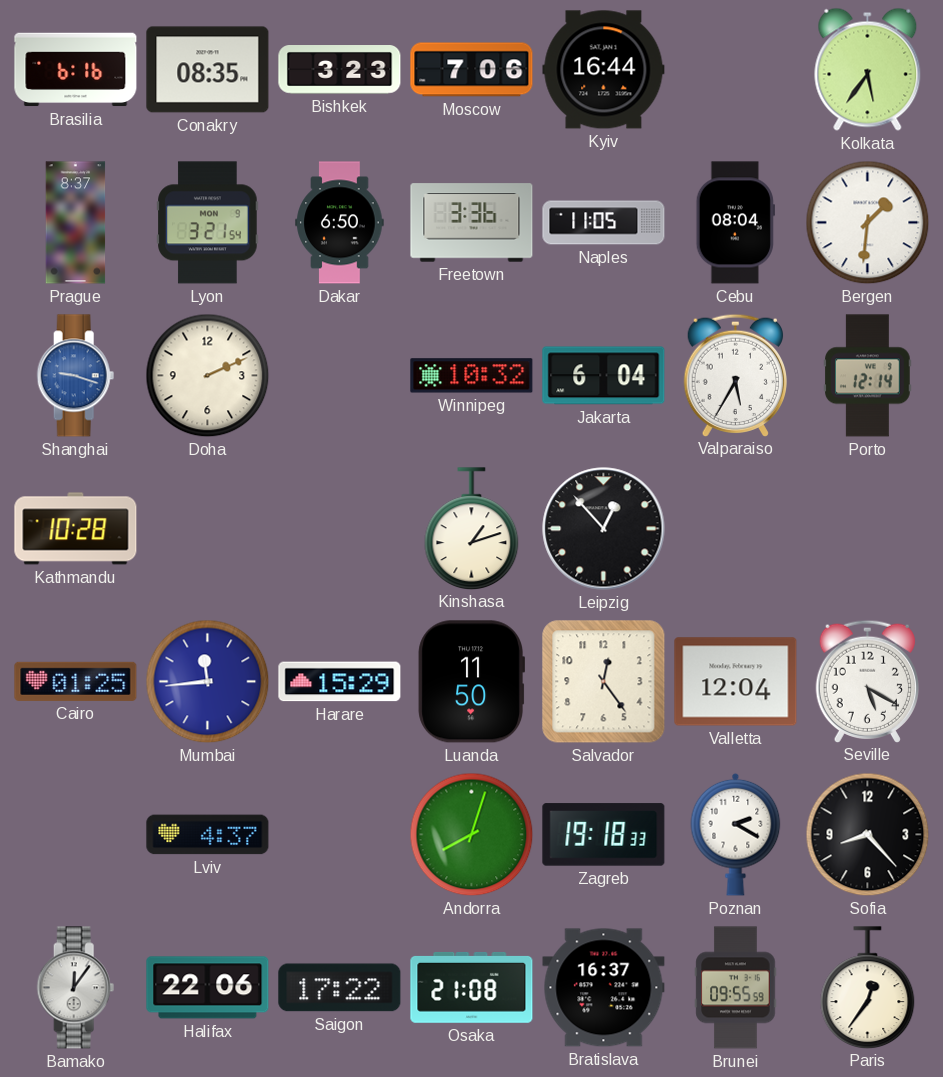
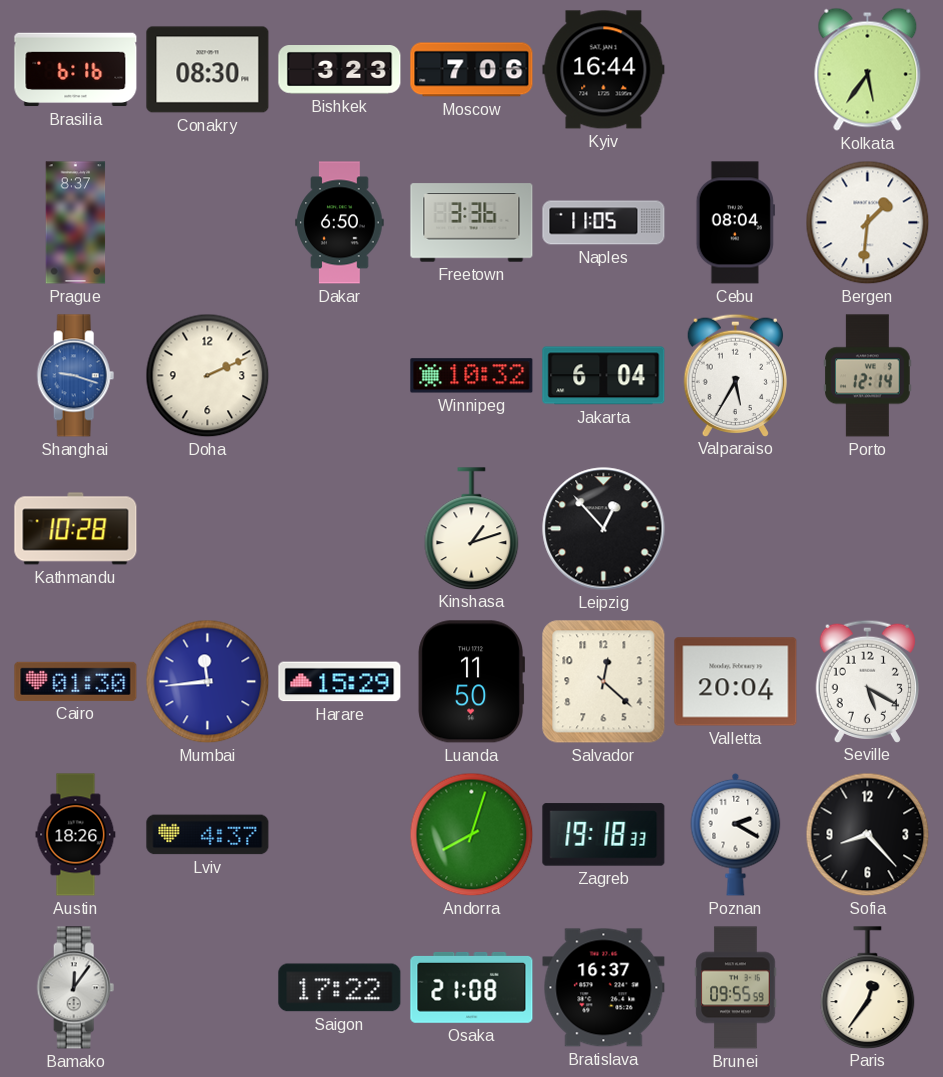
Conakry: 08:35 -> 08:30 (208, 70)
Lyon: 3:21 -> none (208, 223)
Cairo: 01:25 -> 01:30 (76, 681)
Salvador: 12:24 -> 12:22 (604, 682)
Valletta: 12:04 -> 20:04 (736, 682)
Austin: none -> 18:26 (76, 835)
Halifax: 22:06 -> none (208, 988)
